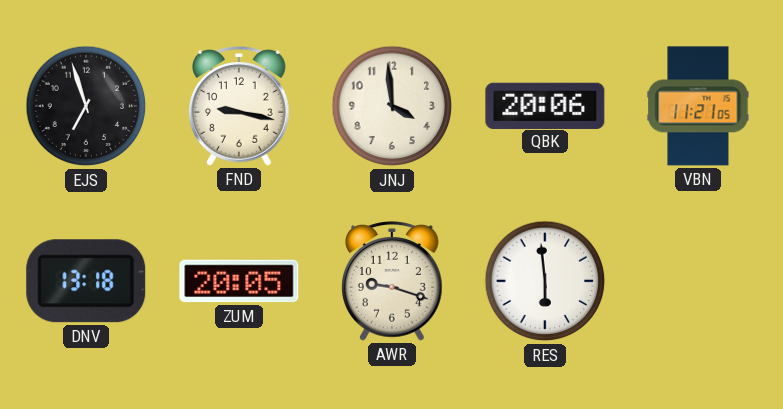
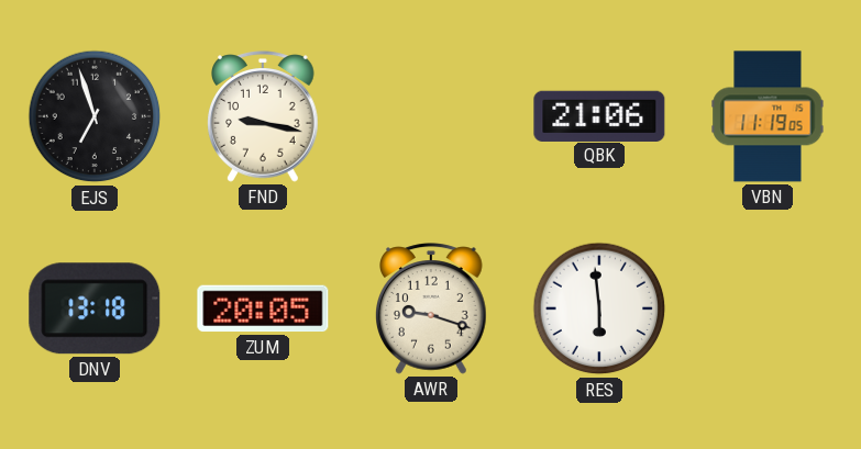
JNJ: 3:59 -> none (392, 106)
QBK: 20:06 -> 21:06 (599, 115)
VBN: 11:21 -> 11:19 (768, 116)
